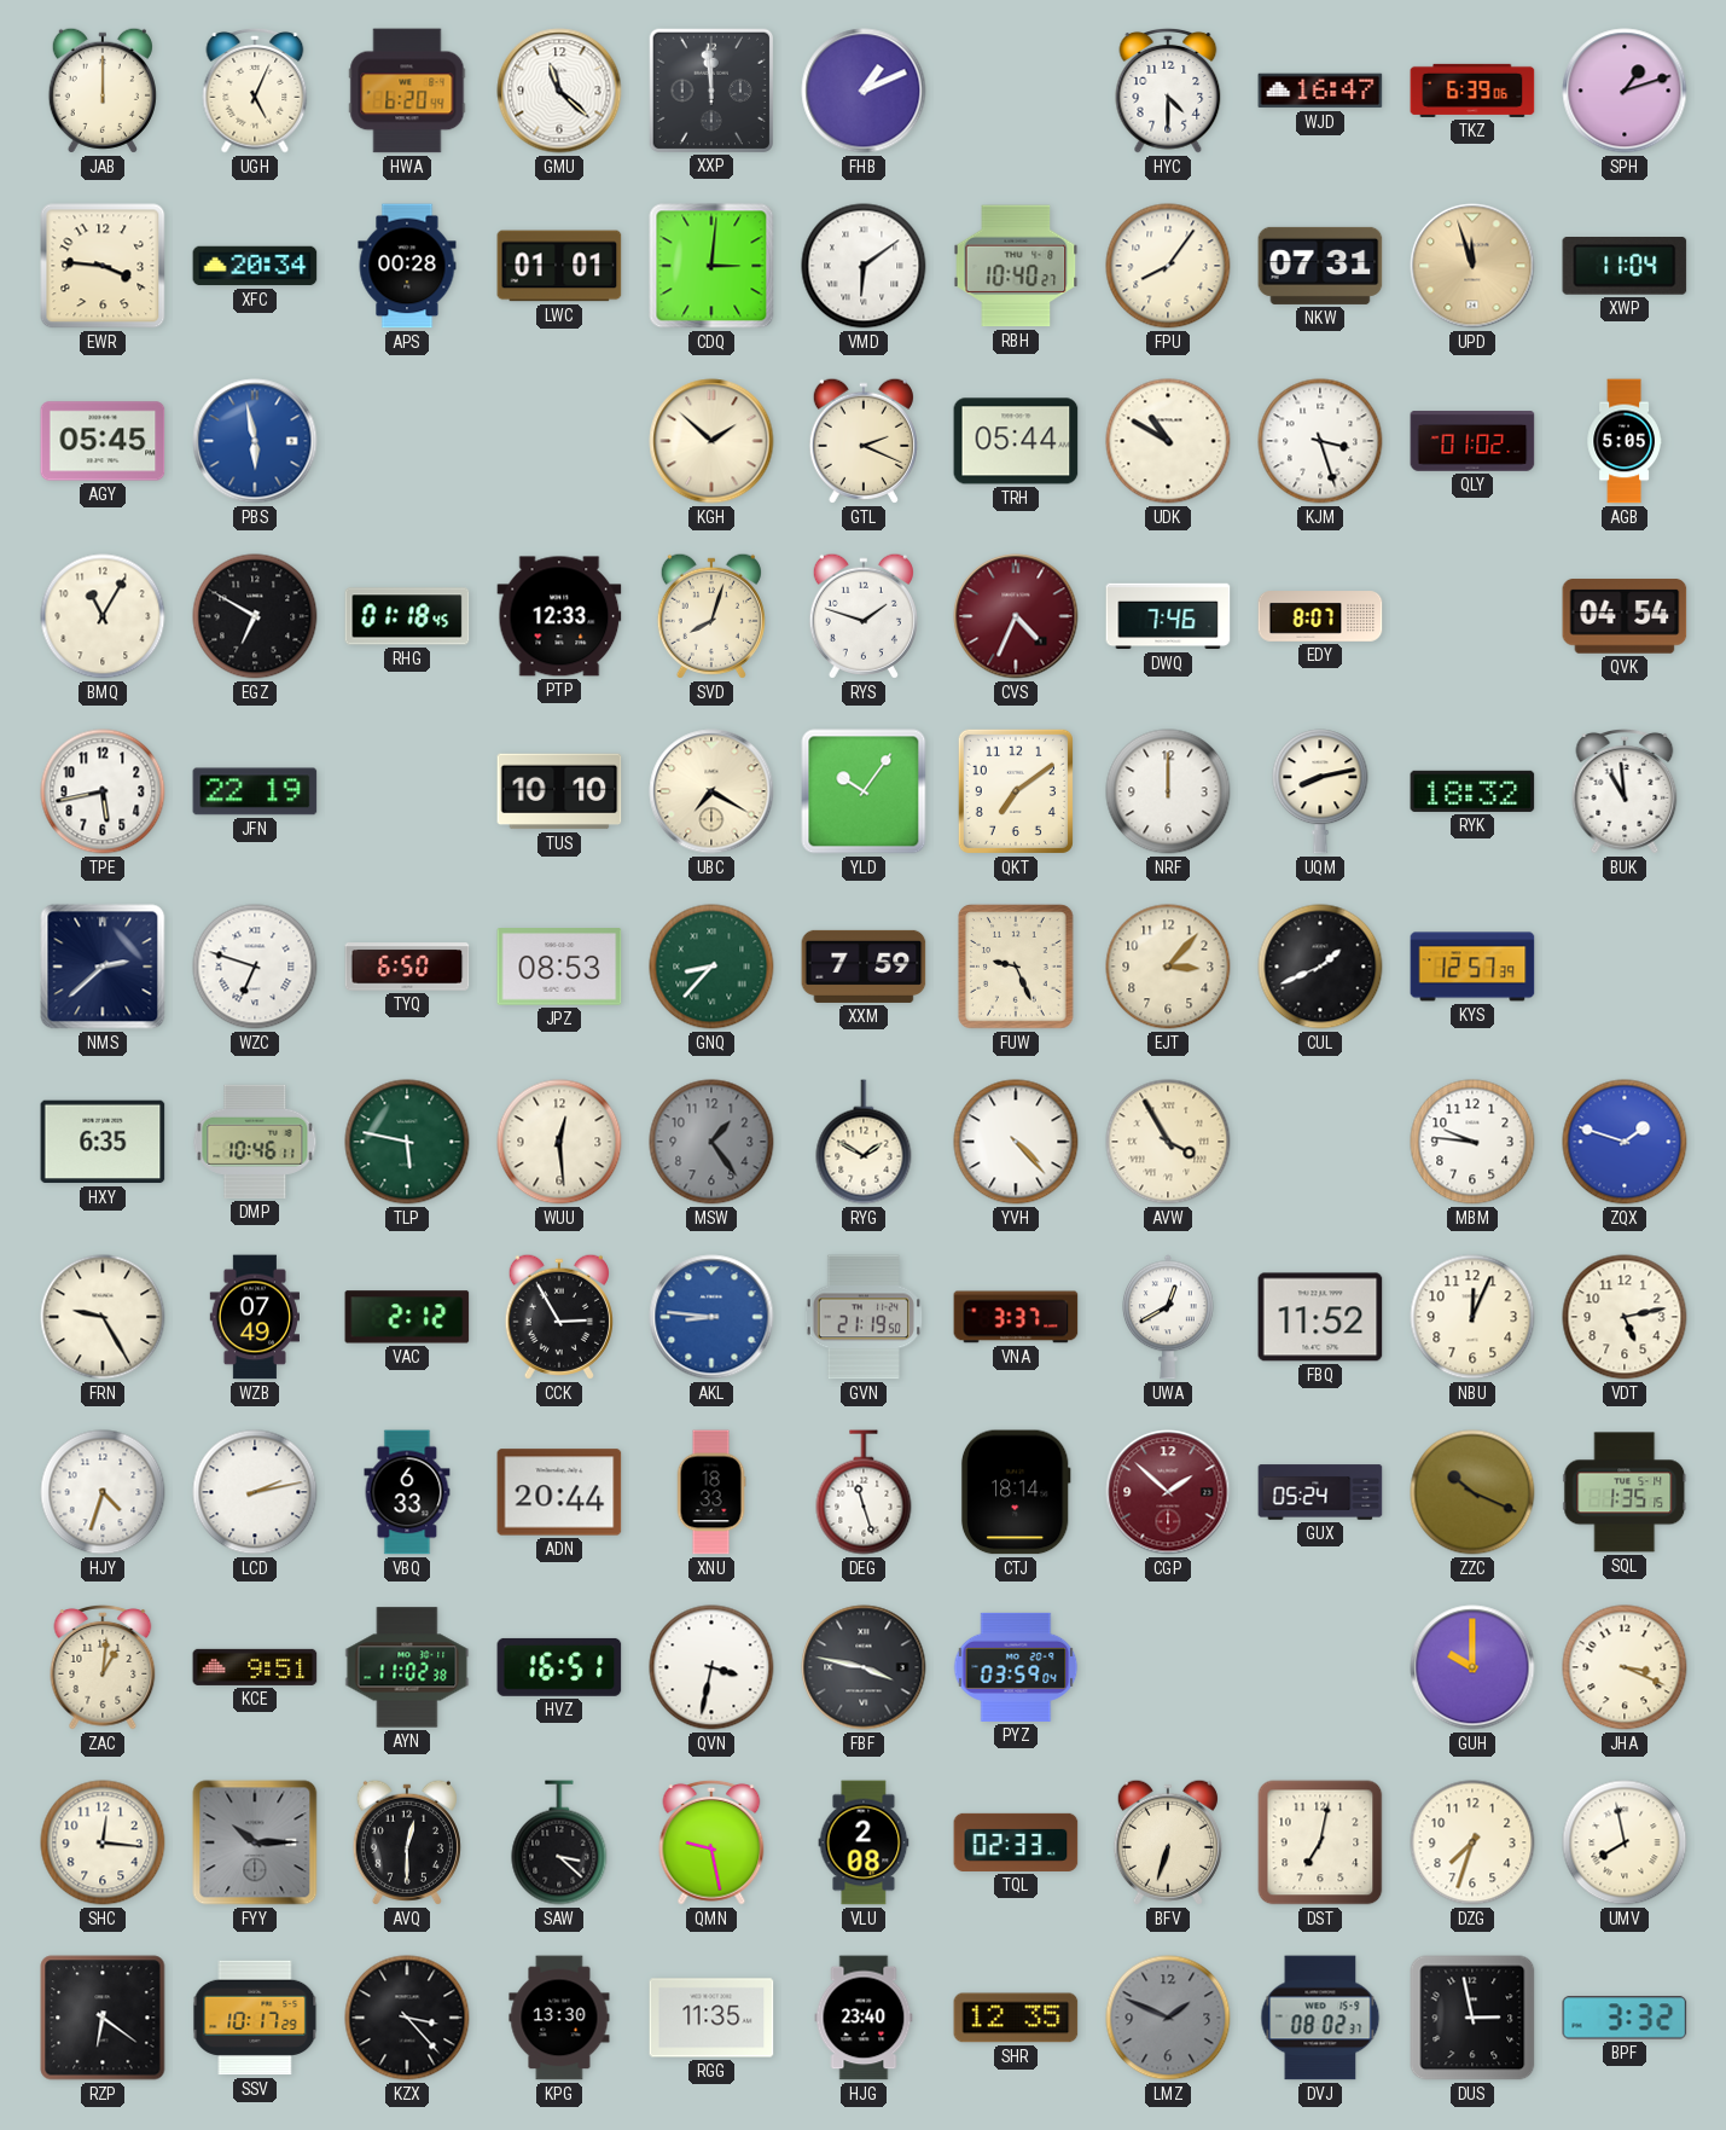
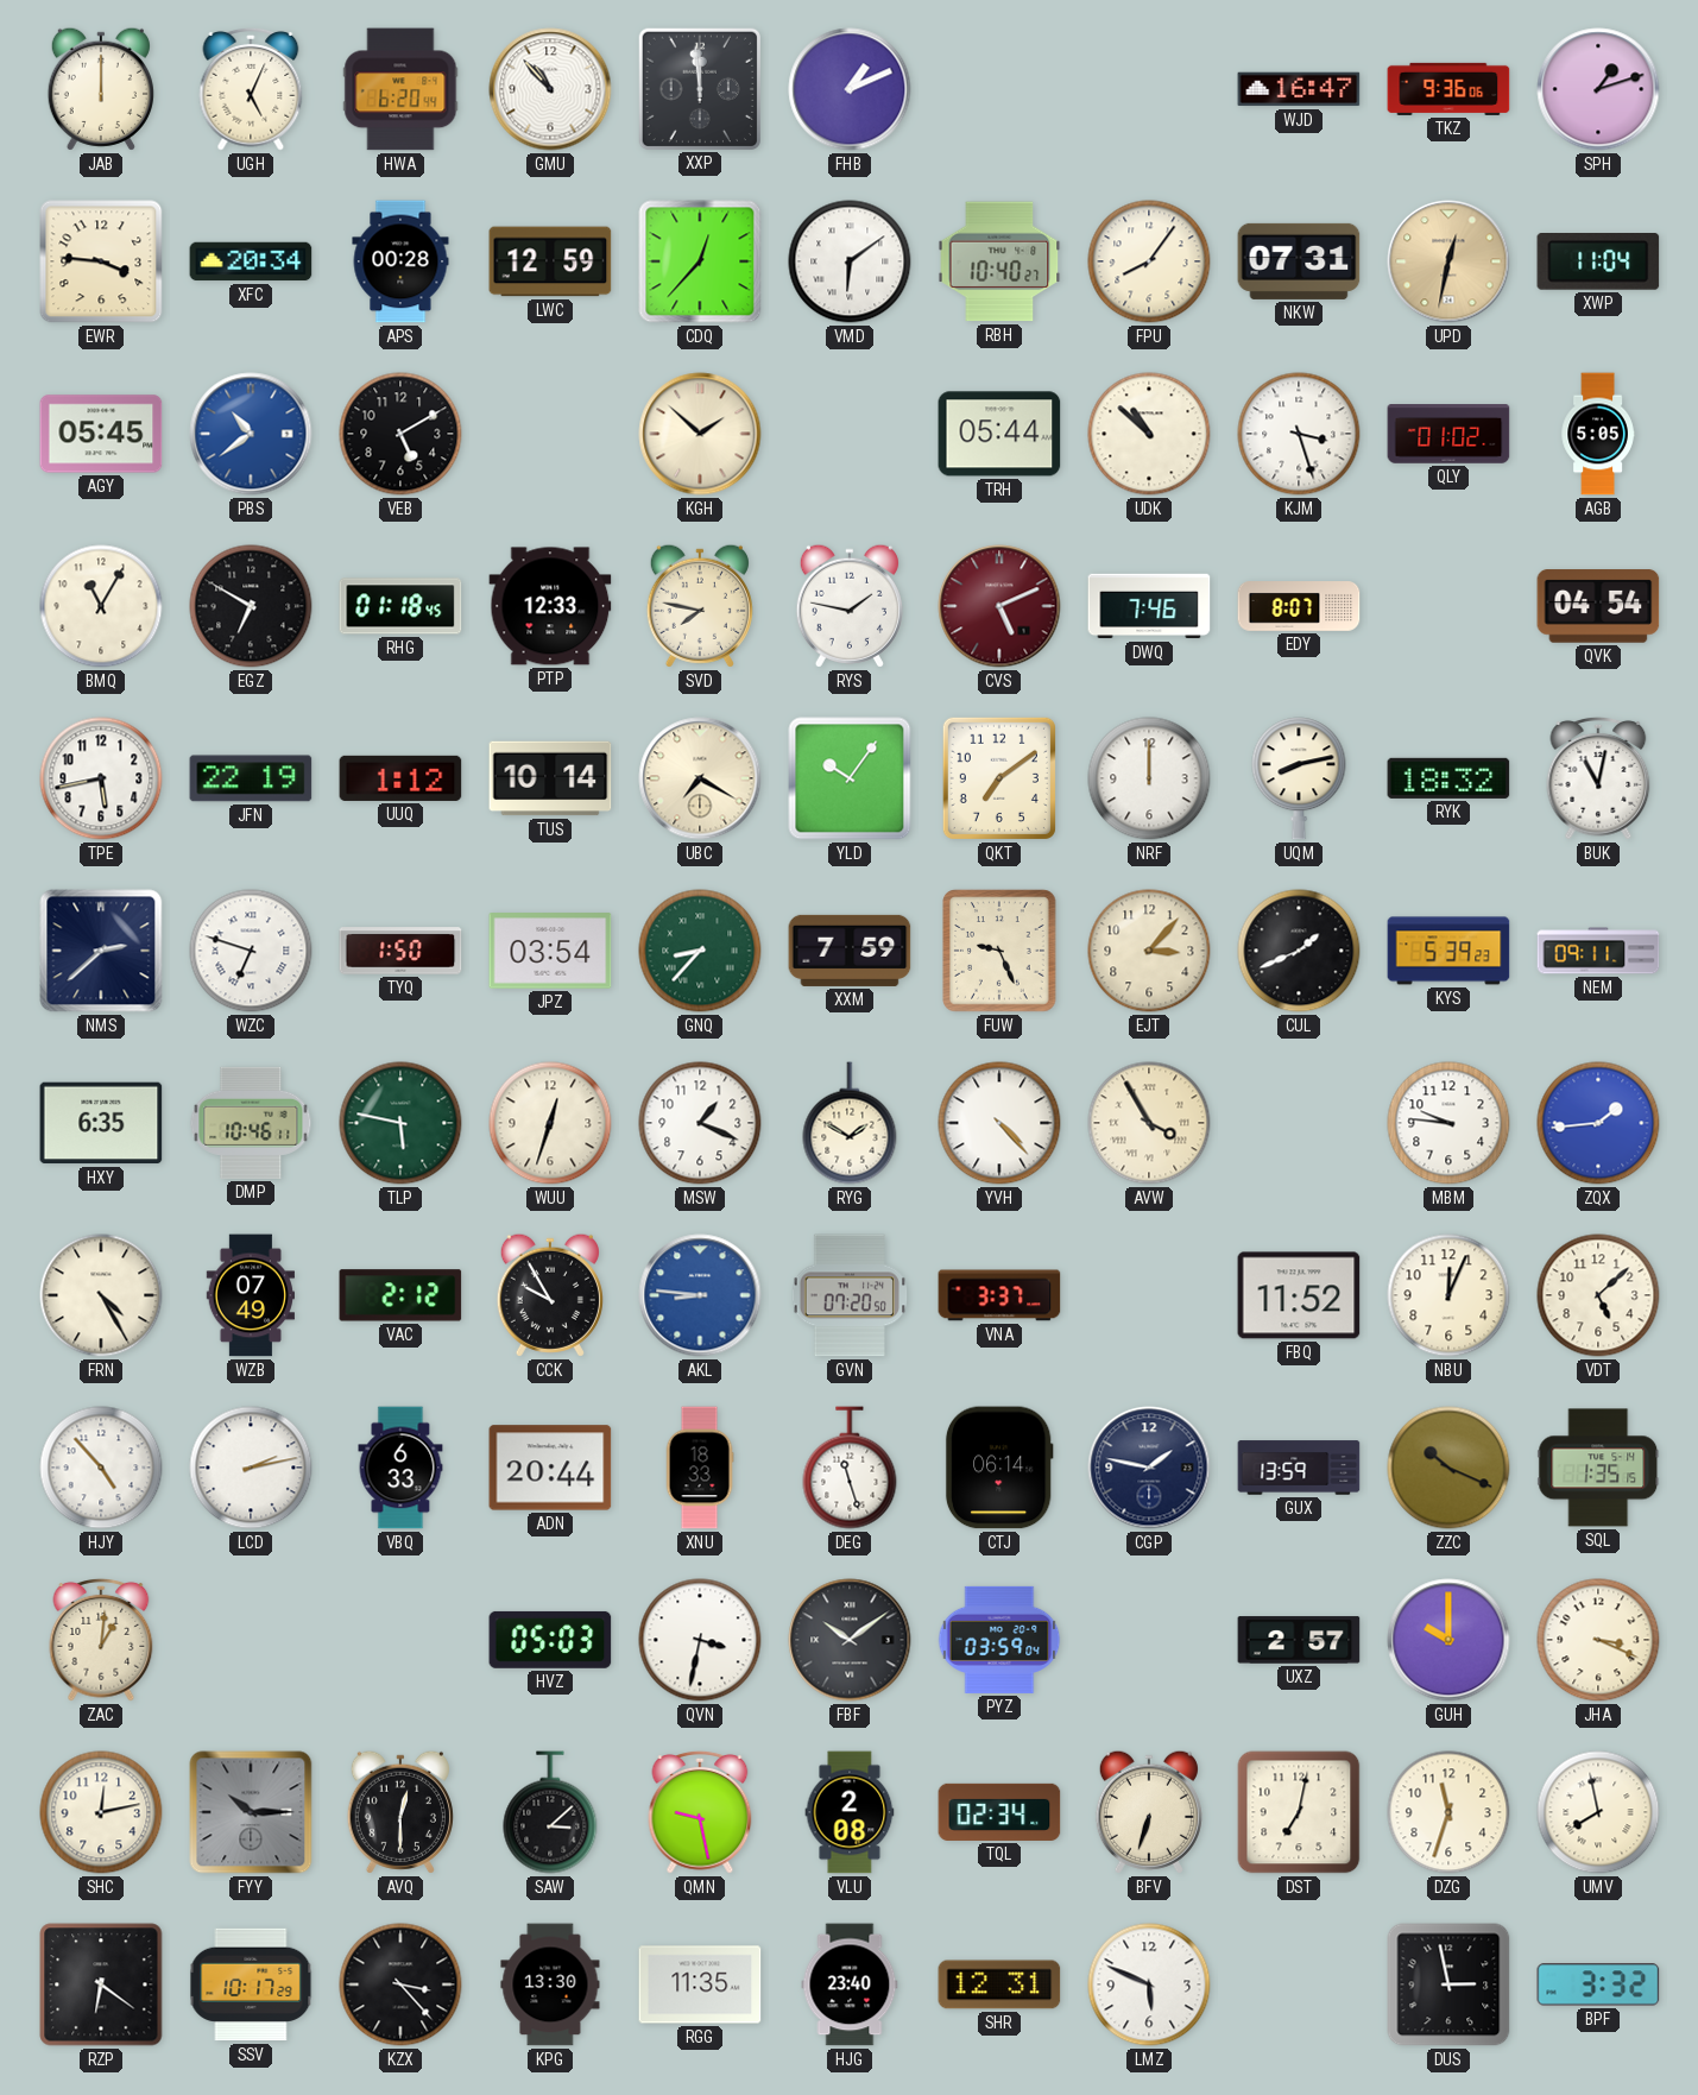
GMU: 11:22 -> 10:53 (550, 89)
HYC: 4:30 -> none (1168, 91)
TKZ: 6:39 -> 9:36 (1448, 89)
LWC: 01:01 -> 12:59 (550, 261)
CDQ: 3:01 -> 12:37 (700, 261)
UPD: 11:57 -> 12:32 (1448, 261)
PBS: 5:58 -> 10:39 (251, 434)
VEB: none -> 5:10 (400, 434)
GTL: 2:19 -> none (864, 441)
UDK: 10:50 -> 10:52 (1149, 434)
SVD: 8:03 -> 7:47 (700, 606)
RYS: 1:48 -> 1:47 (850, 606)
CVS: 4:34 -> 5:11 (999, 606)
UUQ: none -> 1:12 (400, 778)
TUS: 10:10 -> 10:14 (550, 778)
BUK: 10:59 -> 11:02 (1598, 778)
TYQ: 6:50 -> 1:50 (400, 951)
JPZ: 08:53 -> 03:54 (550, 951)
KYS: 12:57 -> 5:39 (1448, 951)
NEM: none -> 09:11 (1598, 951)
WUU: 12:29 -> 12:33 (550, 1123)
MSW: 1:24 -> 1:19 (700, 1123)
MSW dial: grey -> white (700, 1123)
ZQX: 1:48 -> 1:44 (1598, 1123)
FRN: 9:25 -> 4:25 (101, 1295)
CCK: 2:55 -> 9:55 (550, 1295)
GVN: 21:19 -> 07:20 (848, 1295)
UWA: 12:40 -> none (1169, 1317)
VDT: 5:13 -> 5:08 (1598, 1295)
HJY: 4:33 -> 4:53 (101, 1468)
CTJ: 18:14 -> 06:14 (999, 1468)
CGP: 1:52 -> 1:47 (1149, 1468)
CGP dial: burgundy -> navy (1149, 1468)
GUX: 05:24 -> 13:59 (1299, 1468)
KCE: 9:51 -> none (255, 1667)
AYN: 11:02 -> none (407, 1667)
HVZ: 16:51 -> 05:03 (550, 1640)
FBF: 3:47 -> 10:09 (850, 1640)
UXZ: none -> 2:57 (1299, 1640)
SHC: 12:16 -> 12:13 (101, 1812)
SAW: 3:22 -> 3:08 (550, 1812)
TQL: 02:33 -> 02:34 (999, 1812)
DZG: 7:33 -> 11:33 (1448, 1812)
SHR: 12:35 -> 12:31 (999, 1984)
LMZ: 1:49 -> 5:49 (1149, 1984)
LMZ dial: grey -> white (1149, 1984)
DVJ: 08:02 -> none (1320, 2018)
